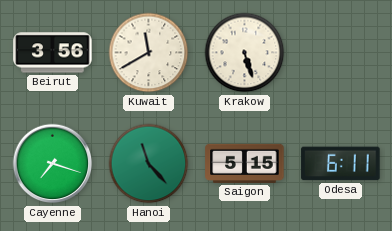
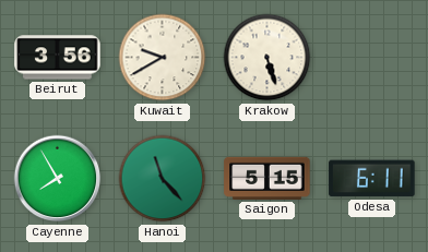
Kuwait: 11:40 -> 9:40 (163, 58)
Cayenne: 7:18 -> 7:55 (58, 179)
